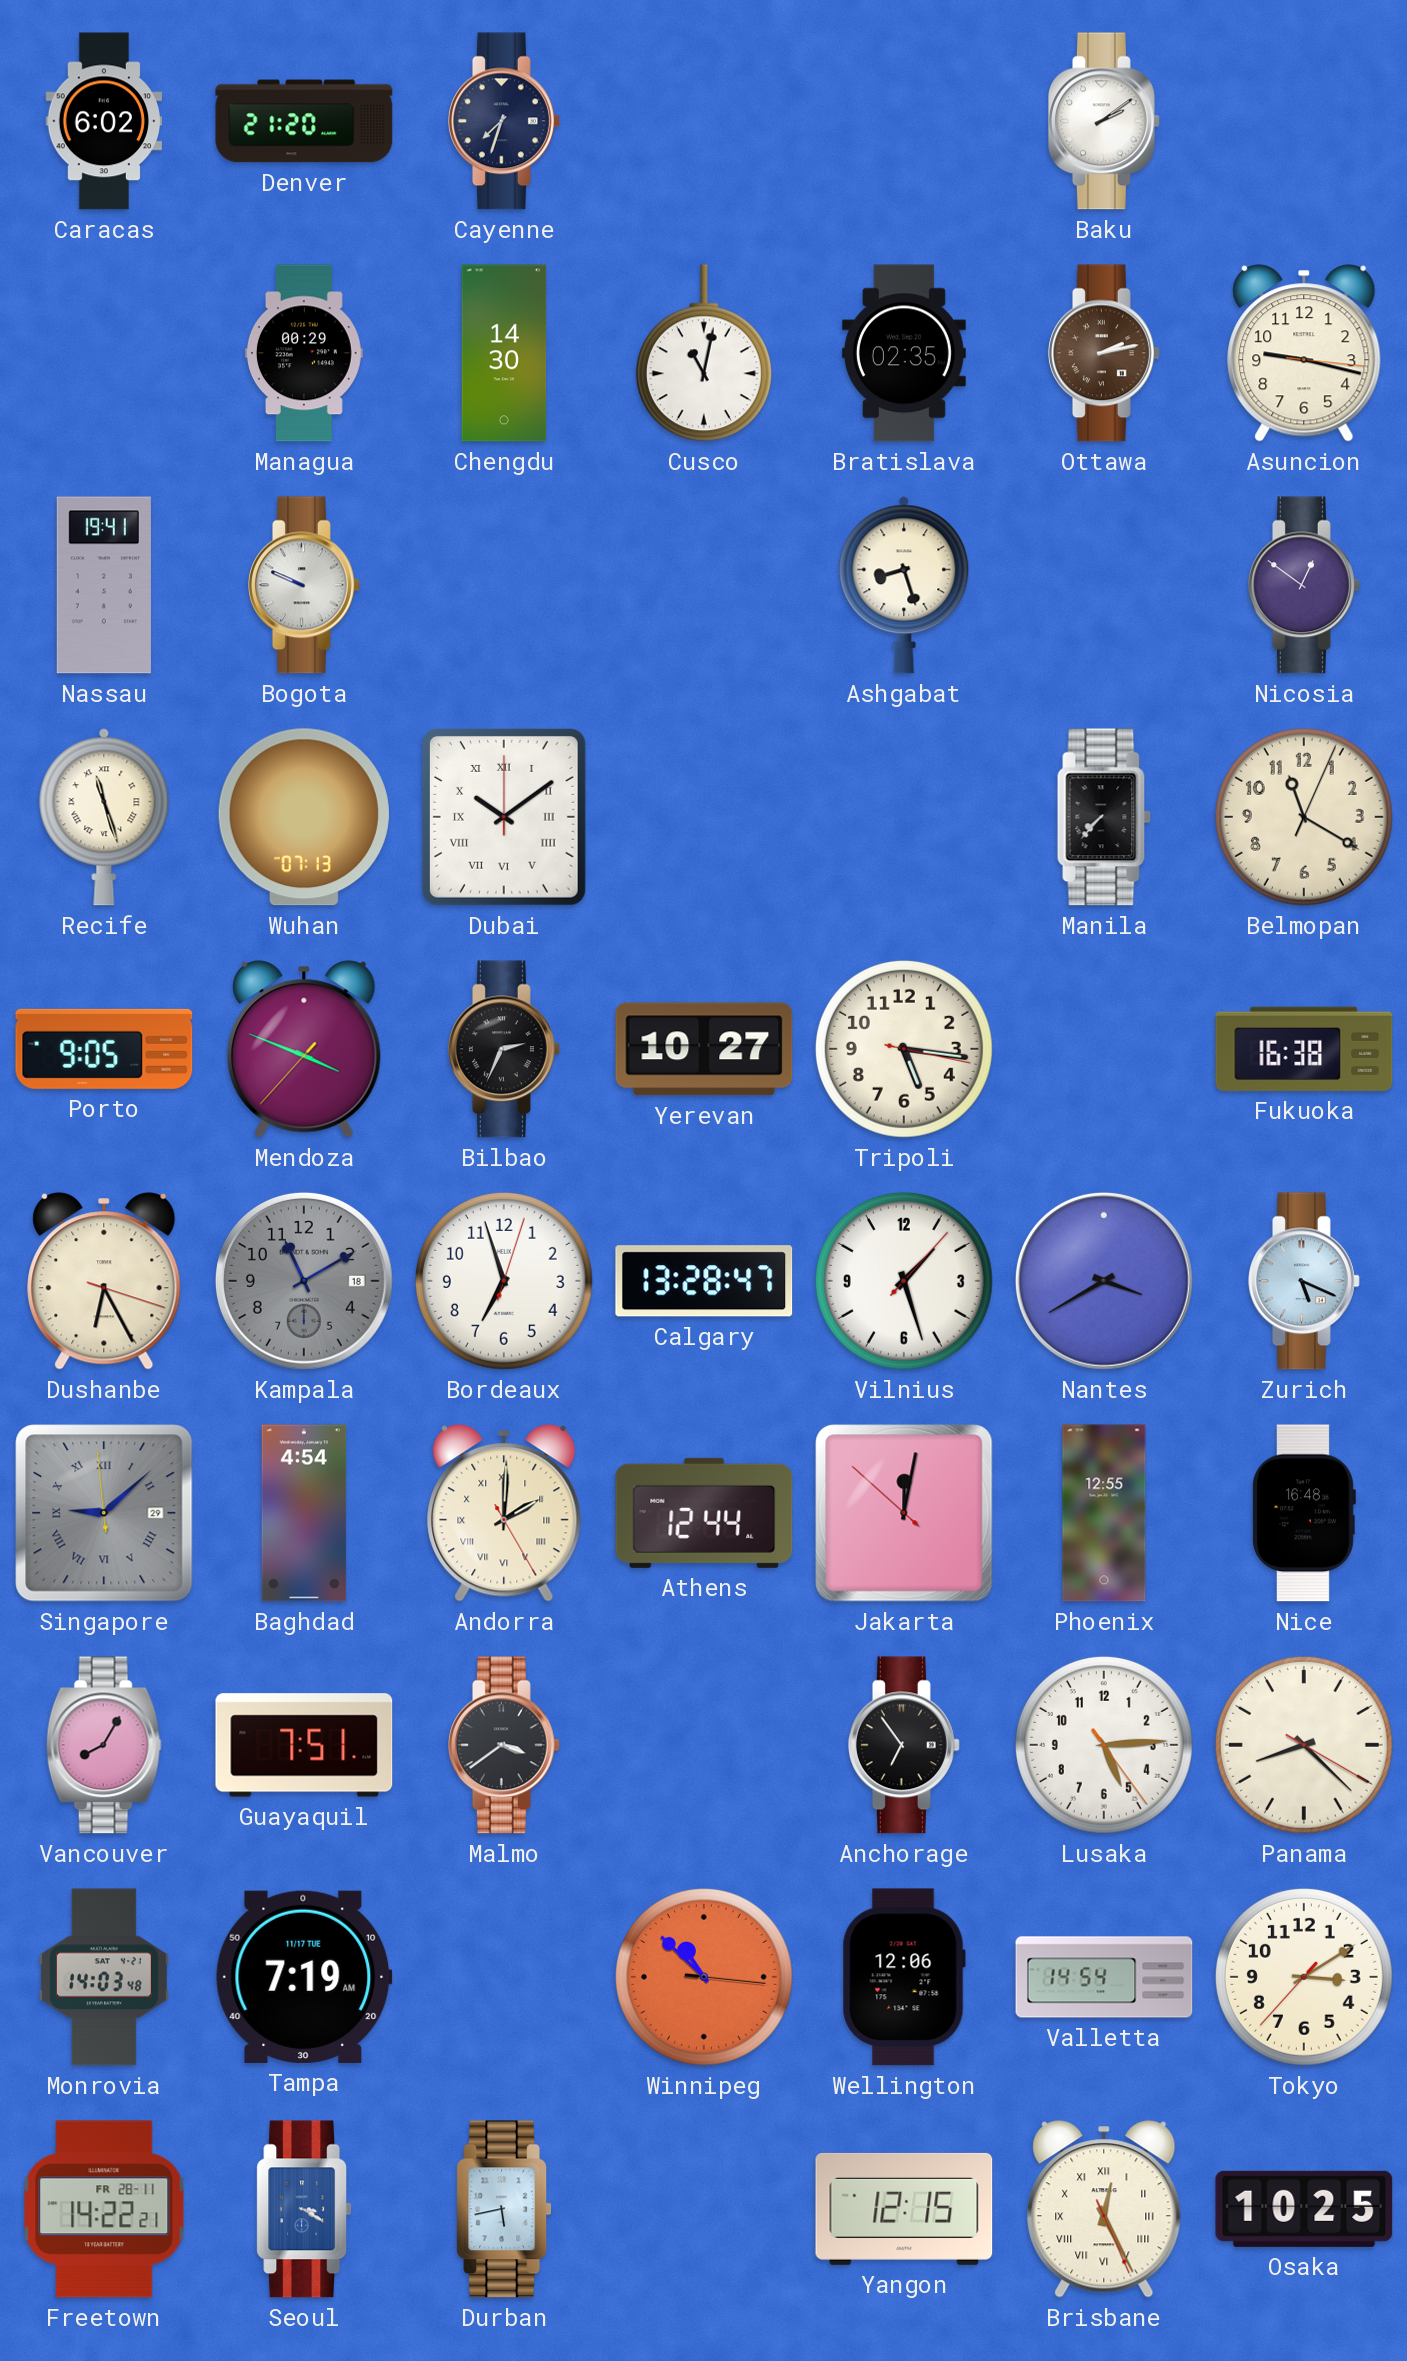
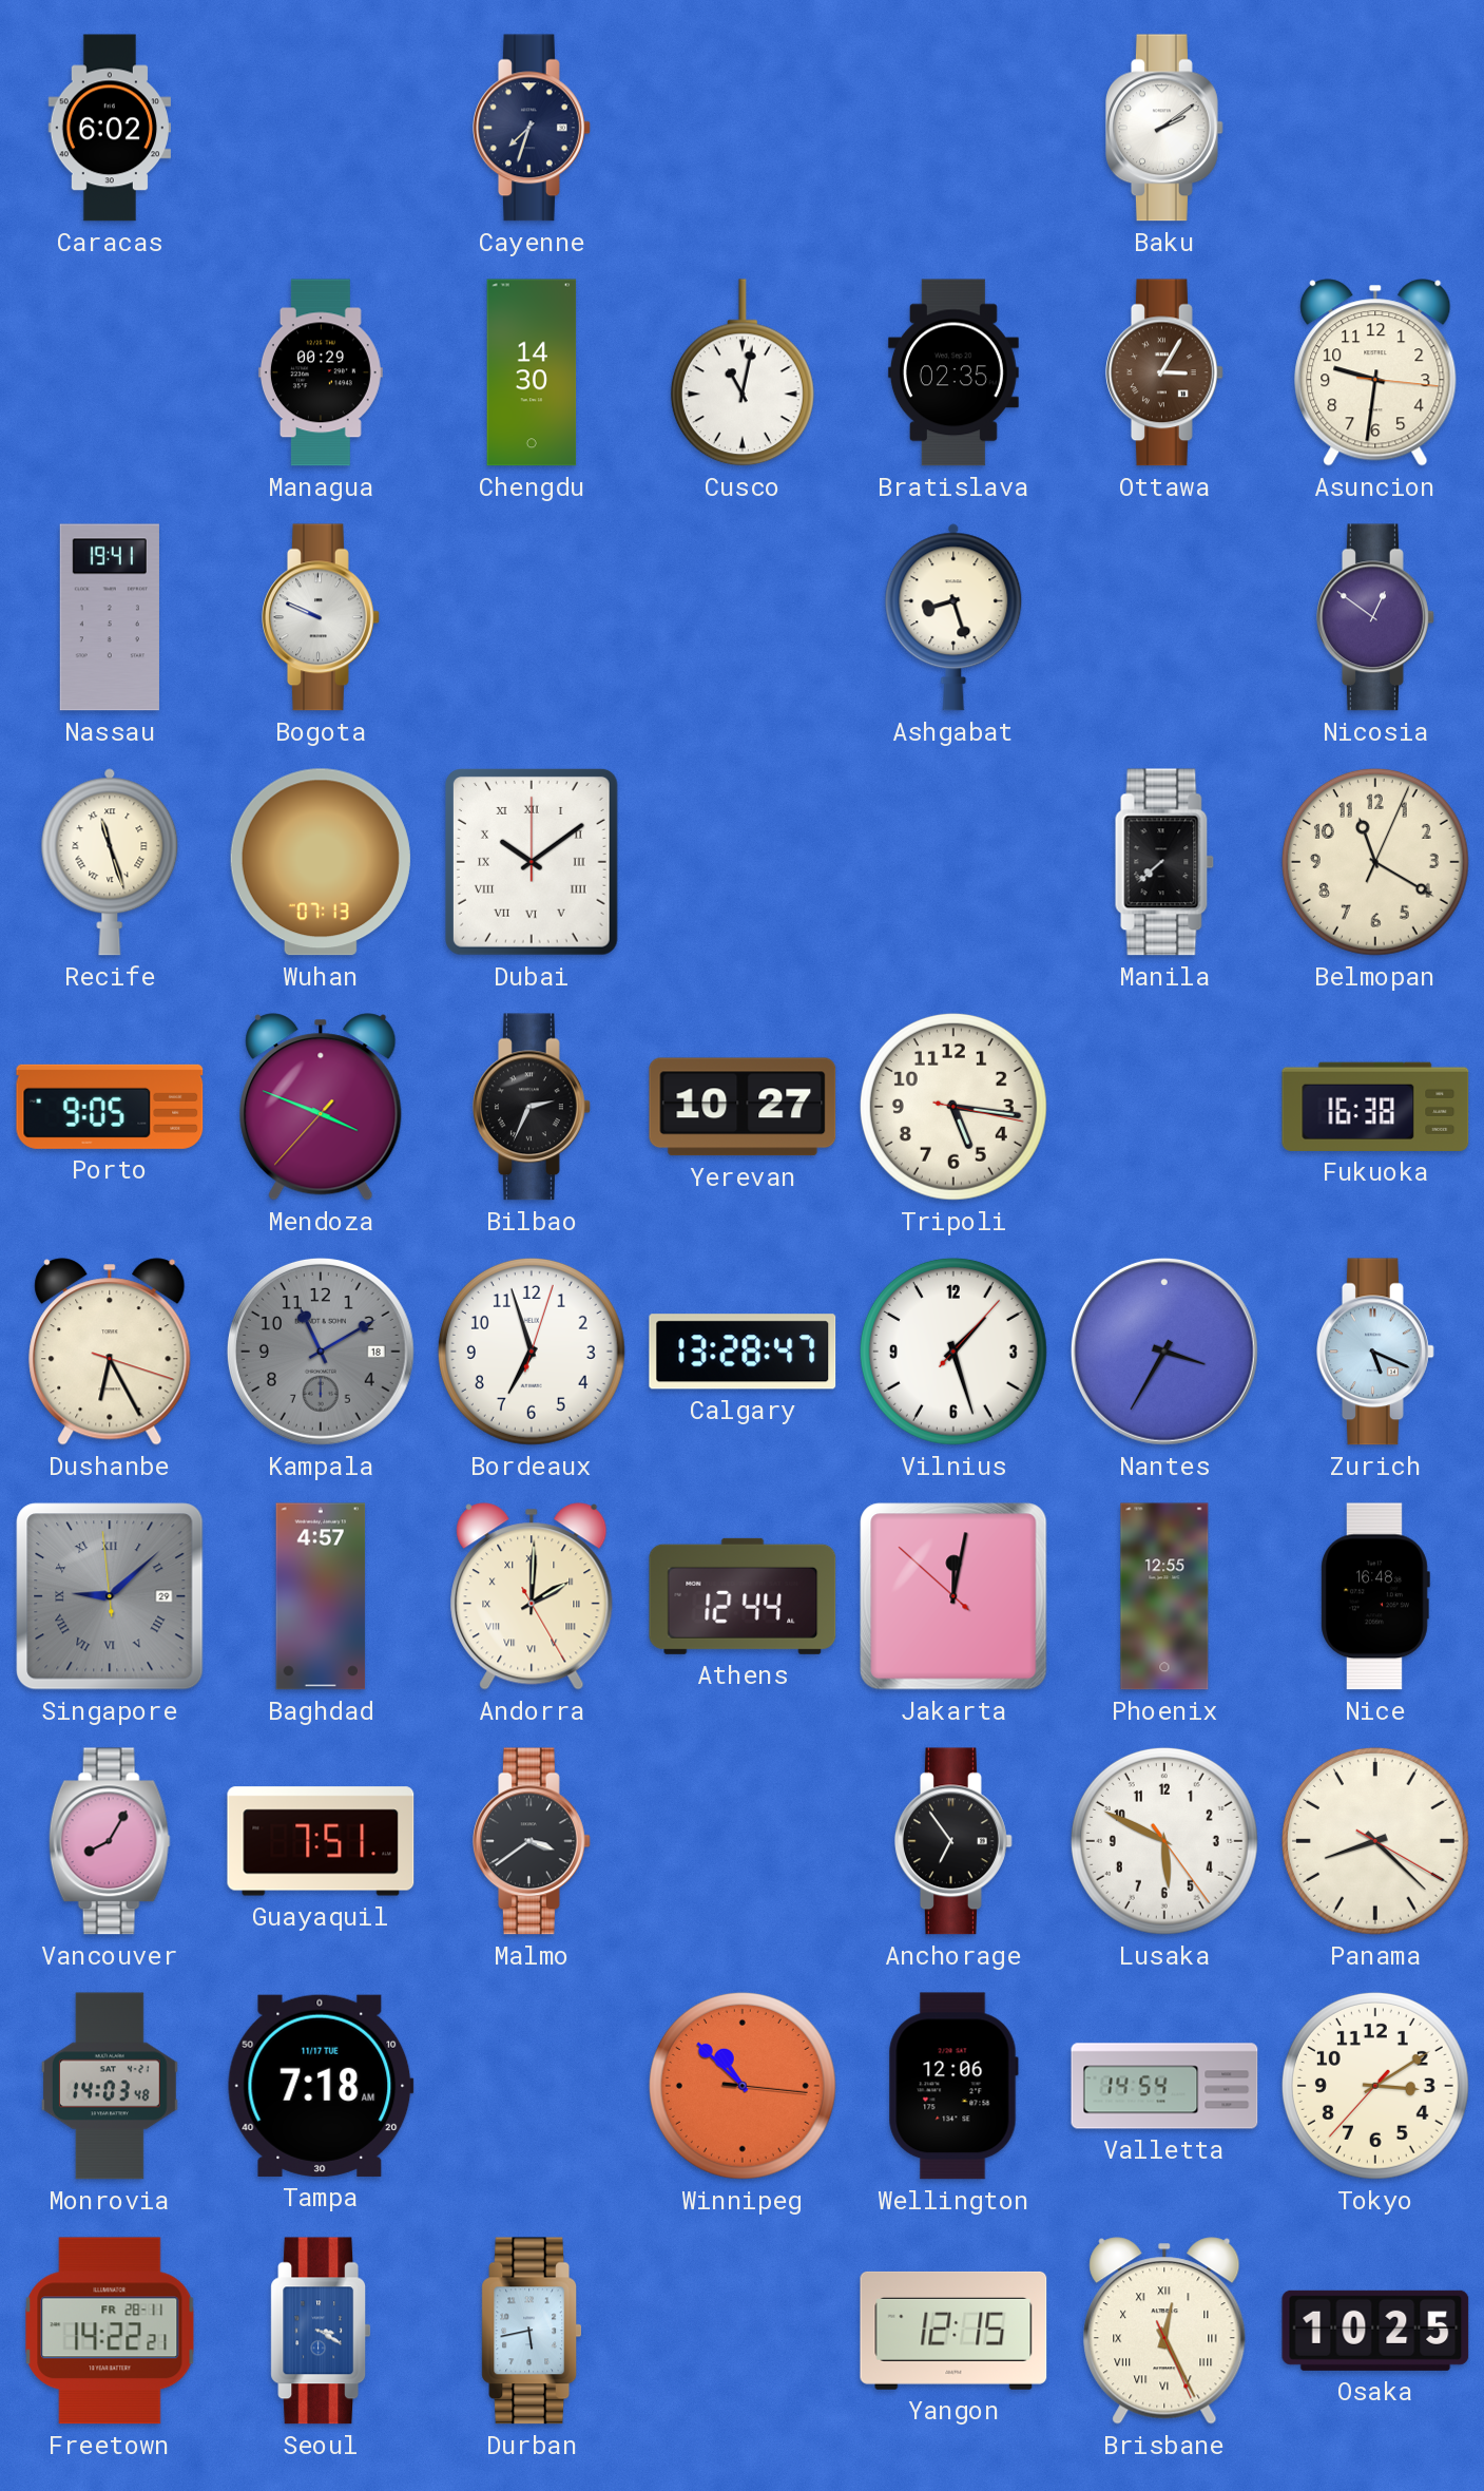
Denver: 21:20 -> none (304, 121)
Ottawa: 2:13 -> 3:05 (1165, 372)
Asuncion: 9:17 -> 9:31 (1375, 372)
Manila: 7:37 -> 7:38 (1164, 862)
Nantes: 3:40 -> 3:35 (1164, 1352)
Baghdad: 4:54 -> 4:57 (321, 1596)
Lusaka: 5:14 -> 5:49 (1164, 1841)
Tampa: 7:19 -> 7:18 (321, 2086)
